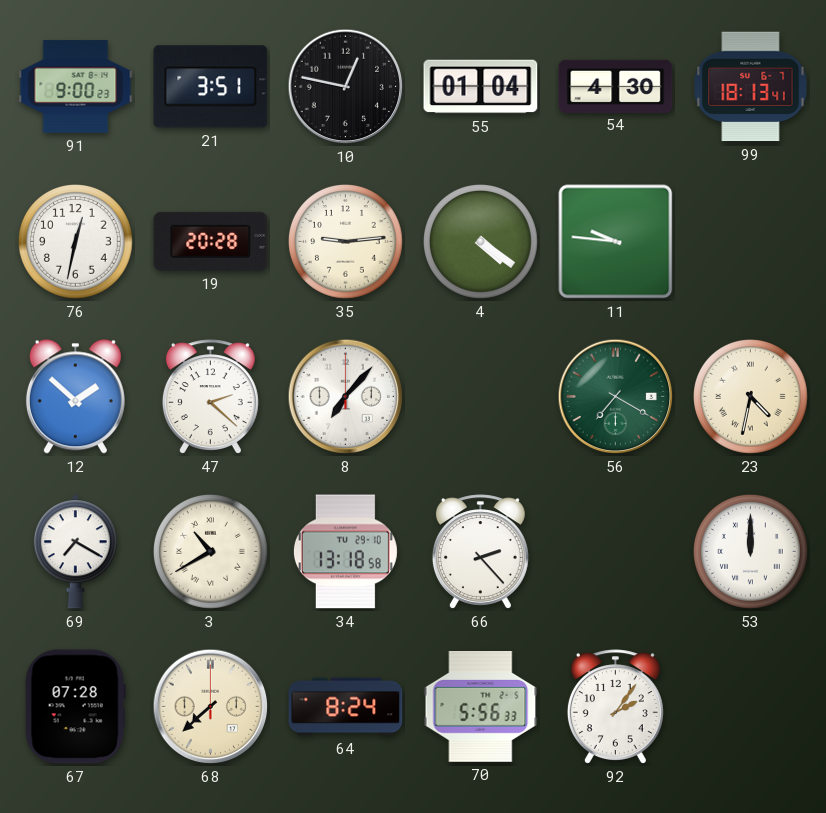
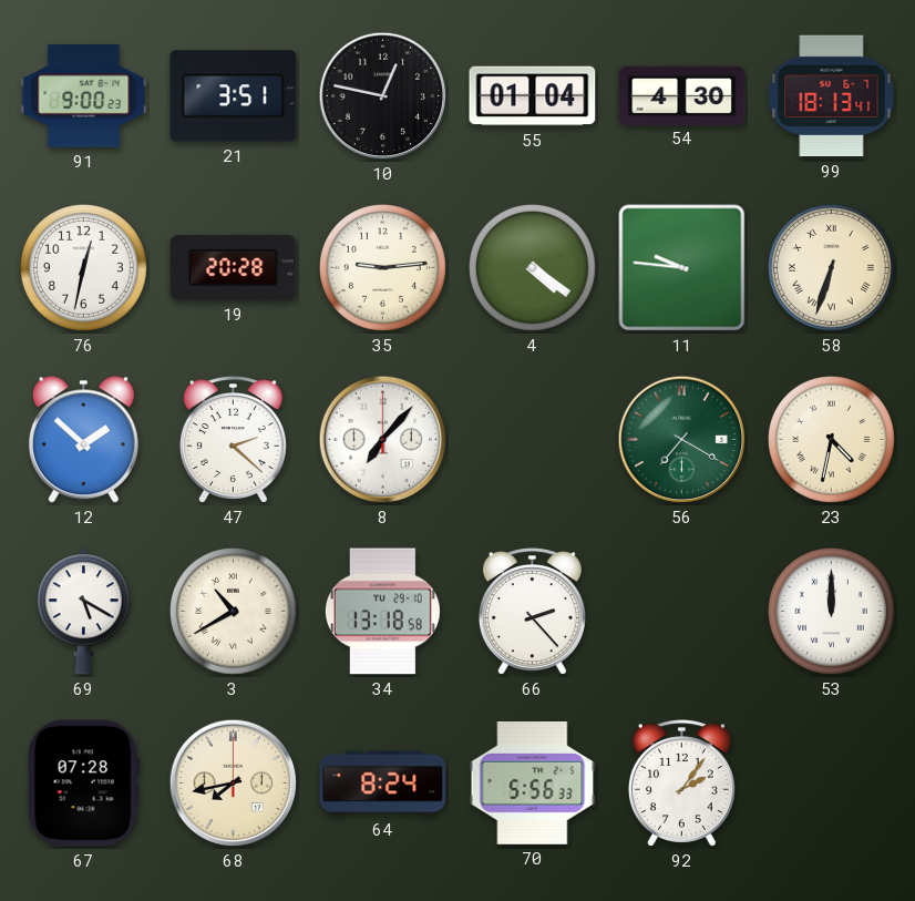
58: none -> 6:33 (832, 268)
69: 7:20 -> 5:20 (83, 612)
68: 7:38 -> 7:43 (234, 784)
